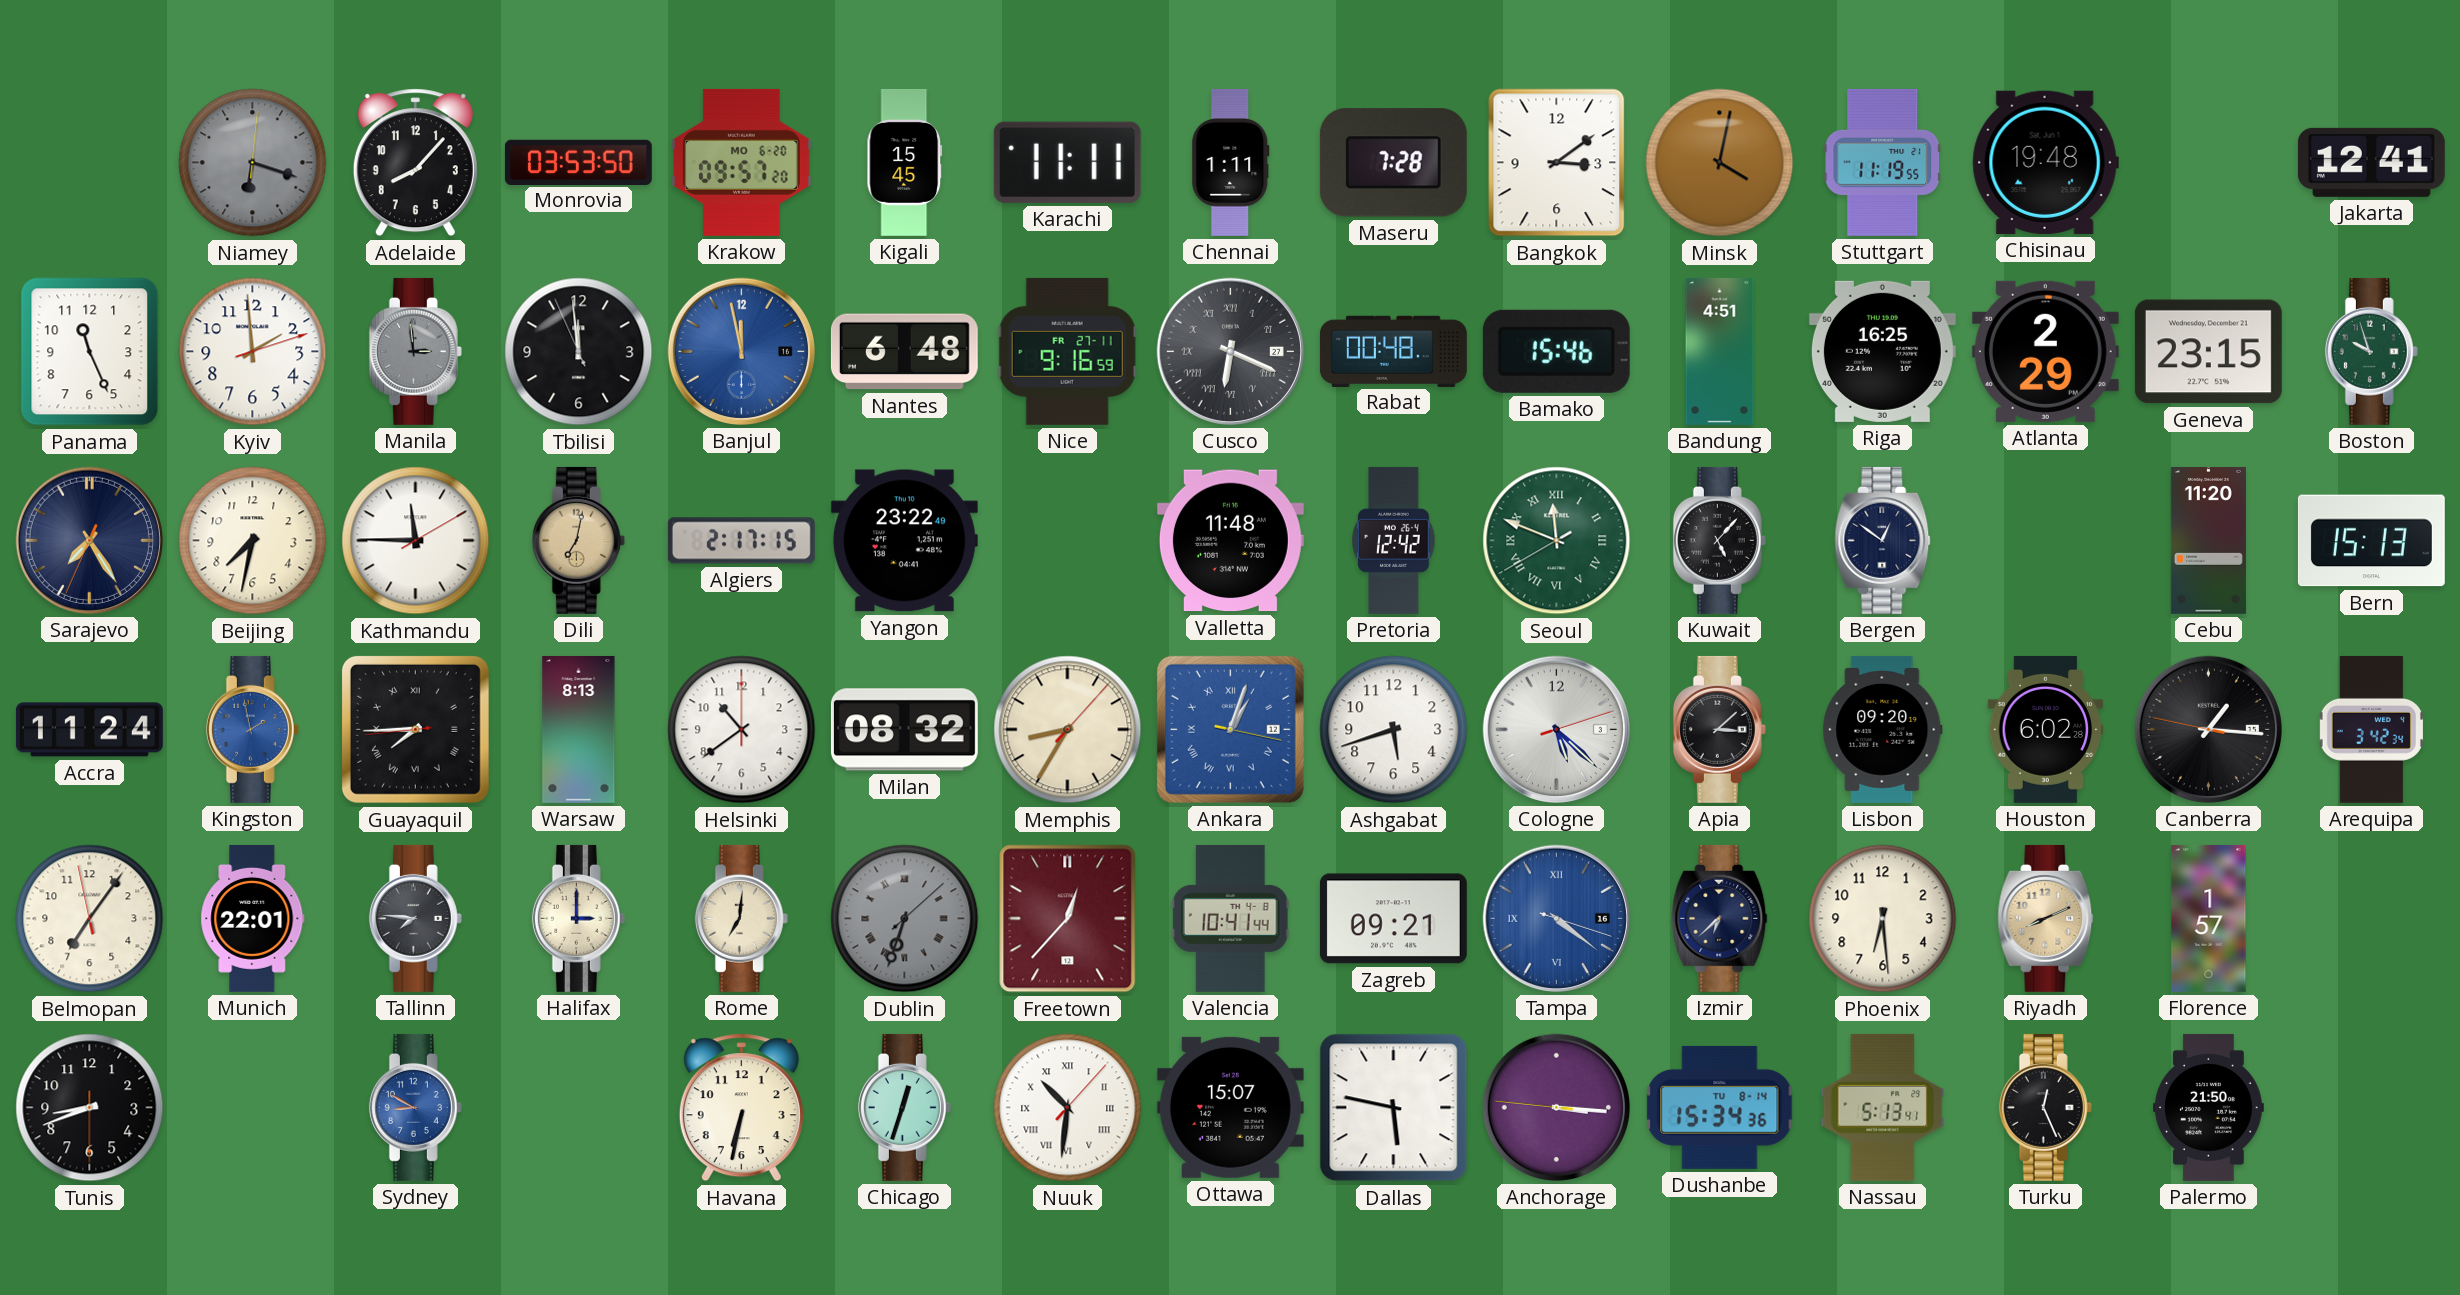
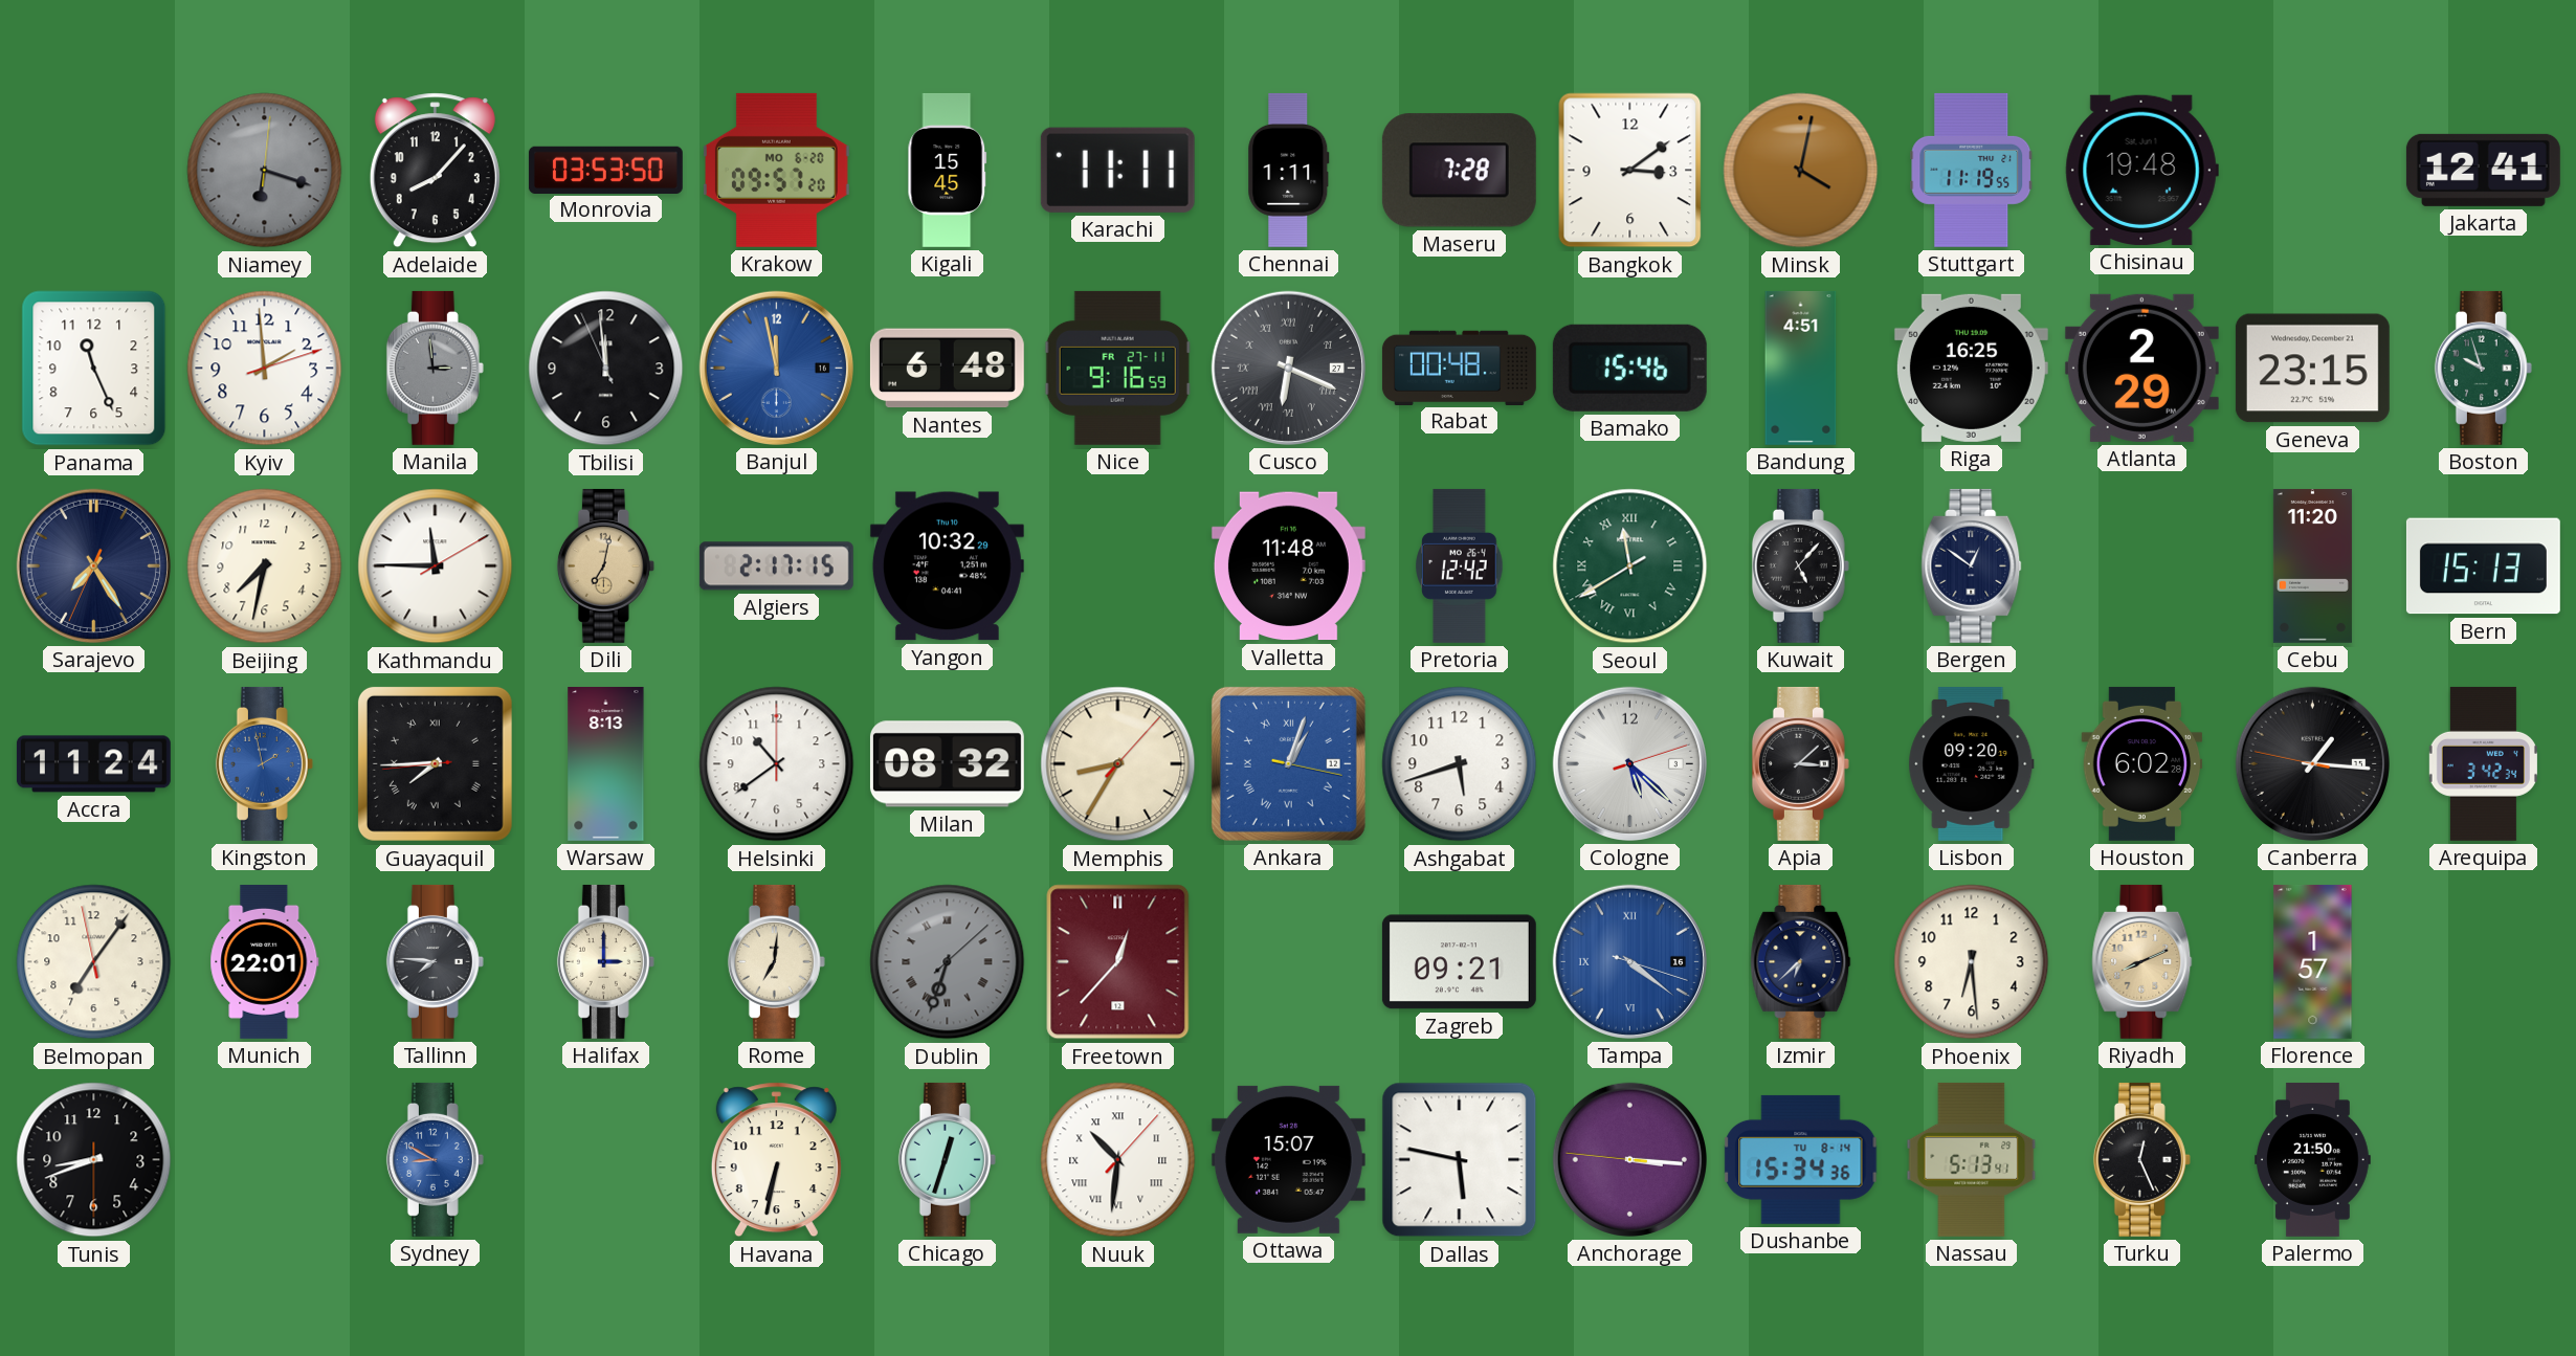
Yangon: 23:22 -> 10:32 (947, 566)
Seoul: 11:48 -> 11:39 (1630, 566)
Valencia: 10:41 -> none (1230, 918)
